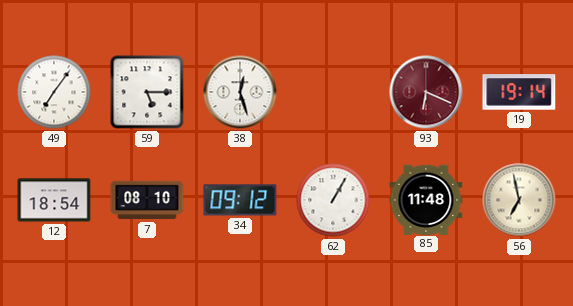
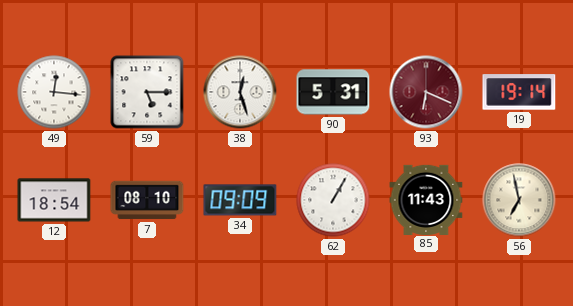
49: 7:06 -> 12:16 (54, 92)
90: none -> 5:31 (333, 92)
34: 09:12 -> 09:09 (240, 200)
85: 11:48 -> 11:43 (426, 199)
